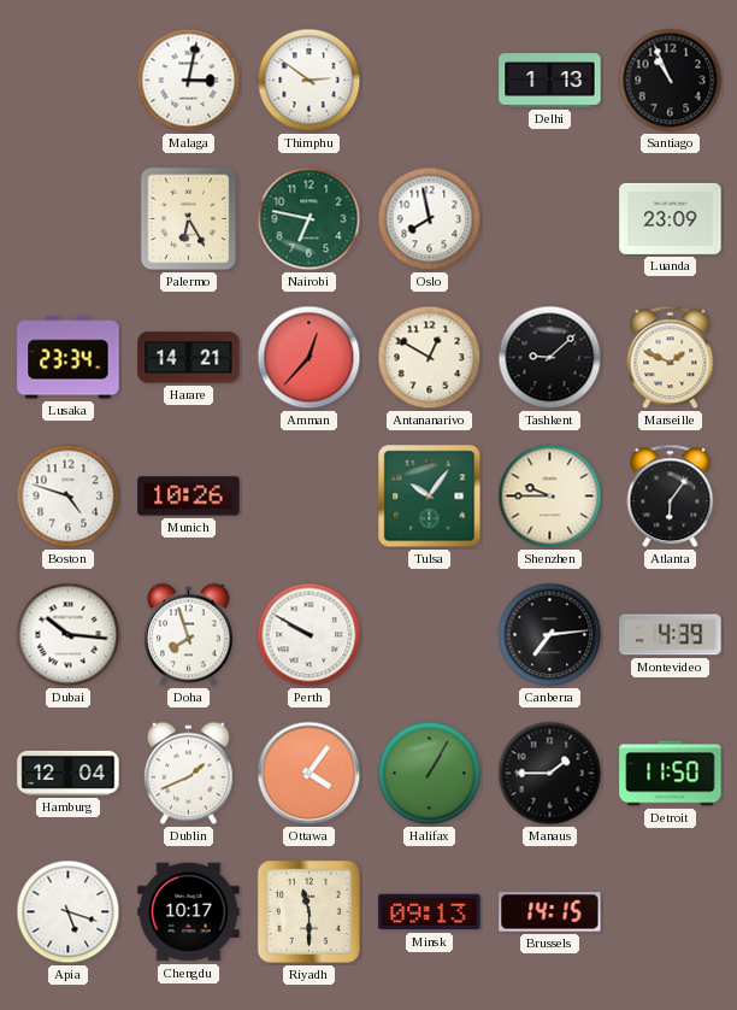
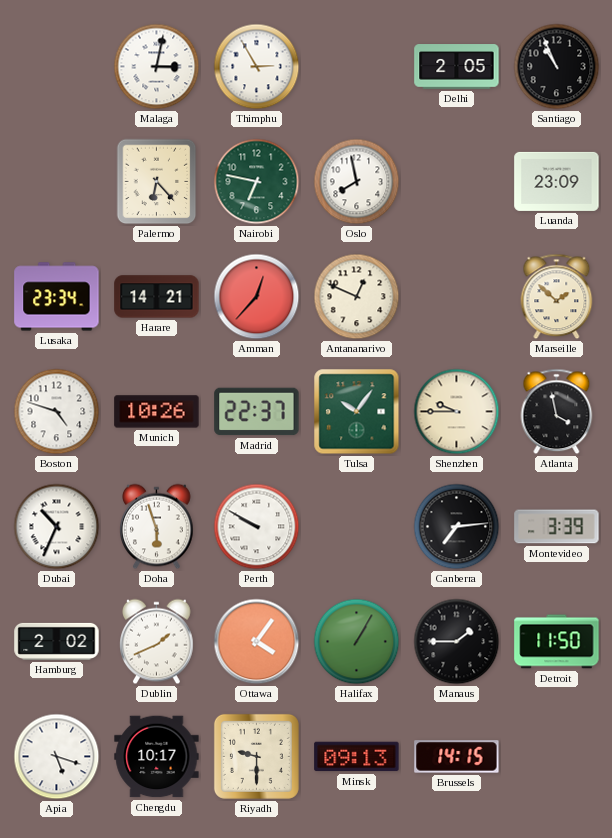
Thimphu: 2:51 -> 2:55 (257, 67)
Delhi: 1:13 -> 2:05 (457, 67)
Palermo: 6:25 -> 6:23 (157, 182)
Antananarivo: 12:50 -> 12:49 (357, 297)
Tashkent: 9:08 -> none (550, 358)
Marseille: 1:49 -> 1:52 (557, 297)
Madrid: none -> 22:37 (257, 412)
Atlanta: 6:06 -> 3:58 (557, 412)
Dubai: 10:16 -> 10:34 (57, 527)
Doha: 7:57 -> 5:57 (157, 527)
Montevideo: 4:39 -> 3:39 (557, 527)
Hamburg: 12:04 -> 2:02 (57, 641)
Riyadh: 11:30 -> 9:30 (256, 756)
